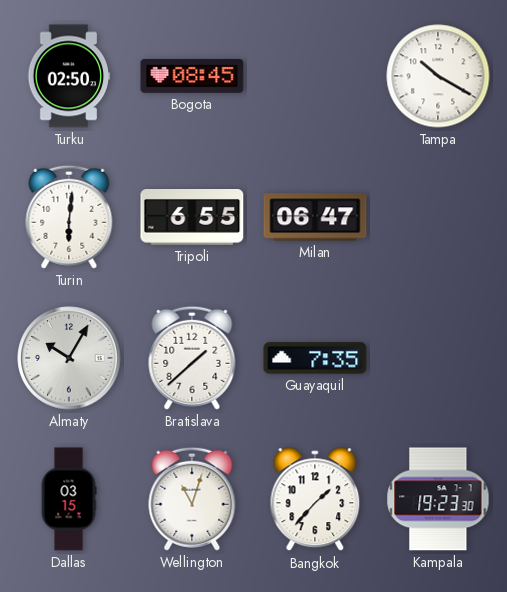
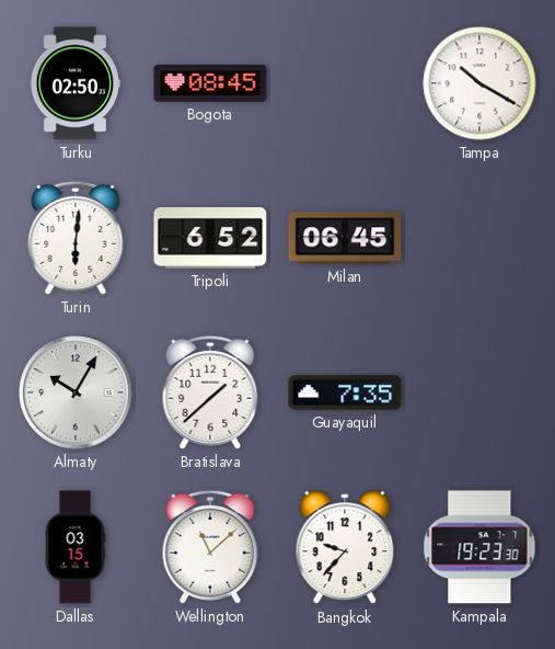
Tripoli: 6:55 -> 6:52 (210, 239)
Milan: 06:47 -> 06:45 (345, 238)
Wellington: 11:03 -> 11:08 (210, 547)
Bangkok: 1:37 -> 9:37 (345, 548)
